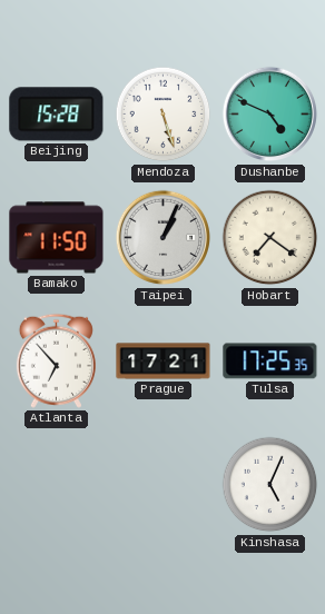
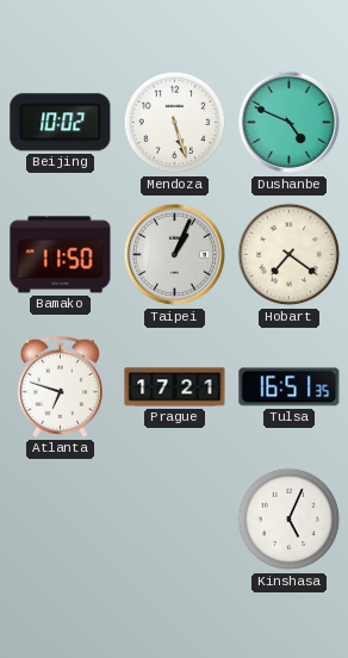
Beijing: 15:28 -> 10:02 (61, 123)
Atlanta: 6:53 -> 6:48 (60, 386)
Tulsa: 17:25 -> 16:51 (290, 387)
